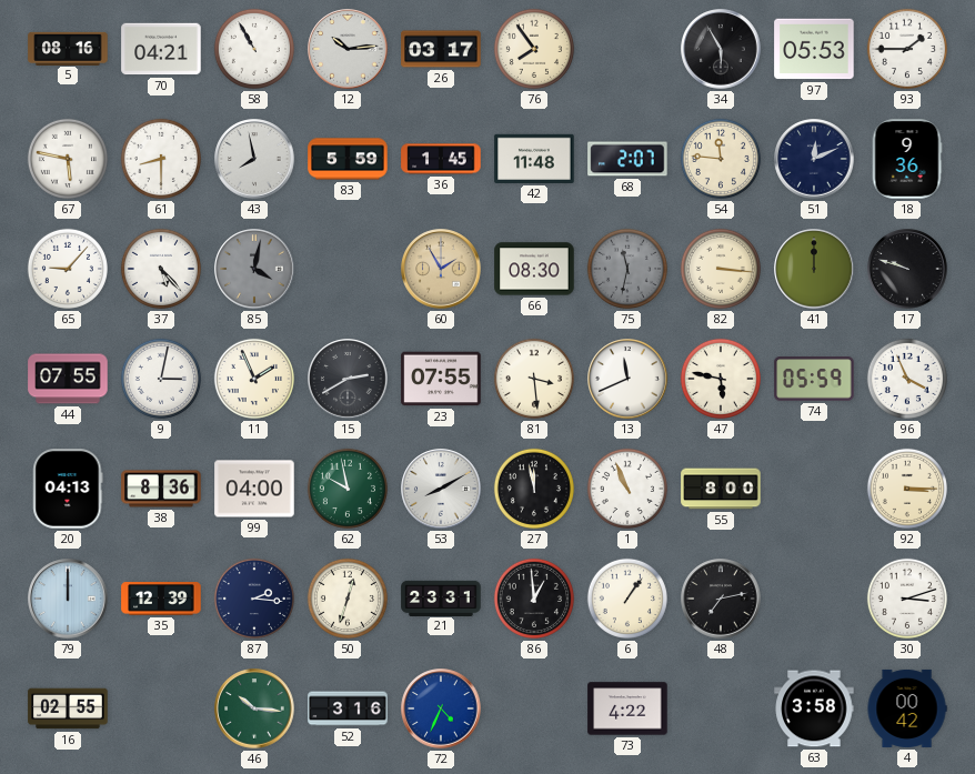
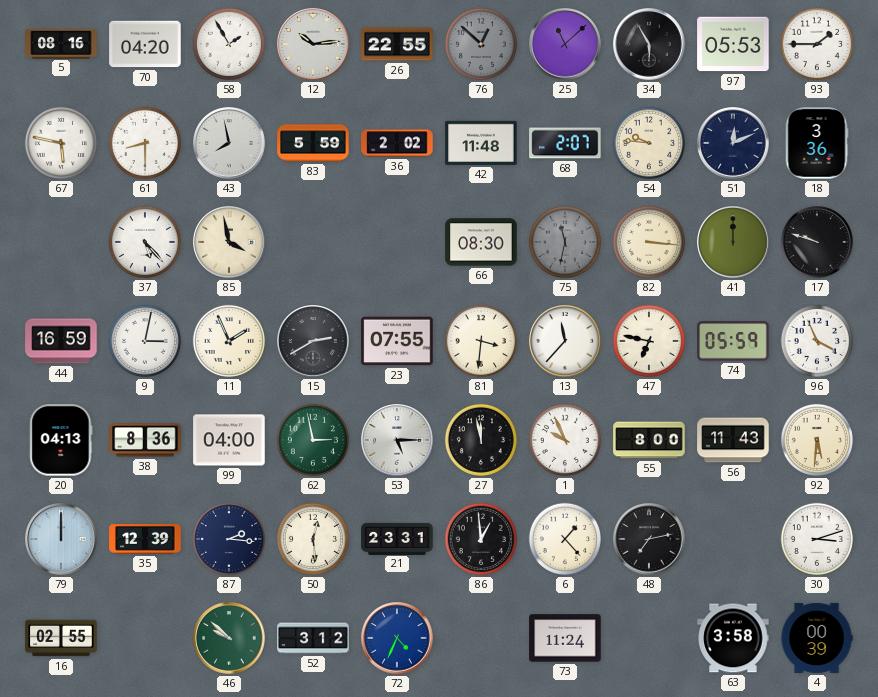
70: 04:21 -> 04:20 (145, 44)
58: 10:55 -> 1:55 (229, 44)
26: 03:17 -> 22:55 (397, 44)
76: 7:54 -> 12:52 (481, 44)
76 dial: cream -> grey (481, 44)
25: none -> 11:08 (565, 44)
36: 1:45 -> 2:02 (397, 143)
54: 11:46 -> 9:46 (649, 143)
18: 9:36 -> 3:36 (817, 143)
65: 9:07 -> none (68, 269)
85: 4:02 -> 3:58 (229, 242)
85 dial: grey -> cream (229, 242)
60: 1:55 -> none (441, 269)
44: 07:55 -> 16:59 (61, 341)
81: 3:29 -> 3:31 (481, 341)
13: 11:41 -> 11:37 (565, 341)
47: 5:47 -> 6:47 (649, 341)
62: 9:58 -> 2:58 (313, 440)
53: 8:10 -> 5:15 (397, 440)
1: 10:56 -> 9:56 (565, 440)
56: none -> 11:43 (733, 440)
92: 3:15 -> 5:31 (817, 440)
50: 12:33 -> 12:29 (313, 539)
6: 1:06 -> 1:23 (565, 539)
46: 10:16 -> 9:52 (229, 638)
52: 3:16 -> 3:12 (313, 638)
73: 4:22 -> 11:24 (565, 638)
4: 00:42 -> 00:39 (817, 638)
